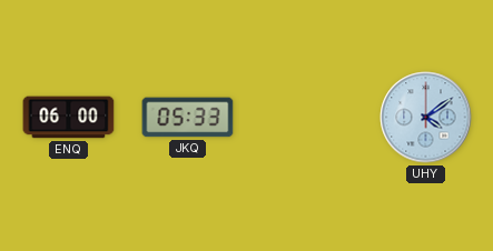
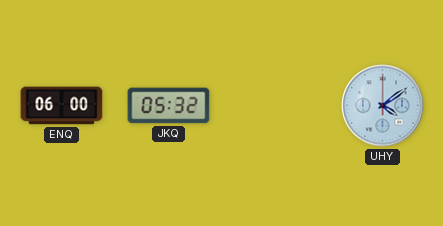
JKQ: 05:33 -> 05:32 (169, 106)
